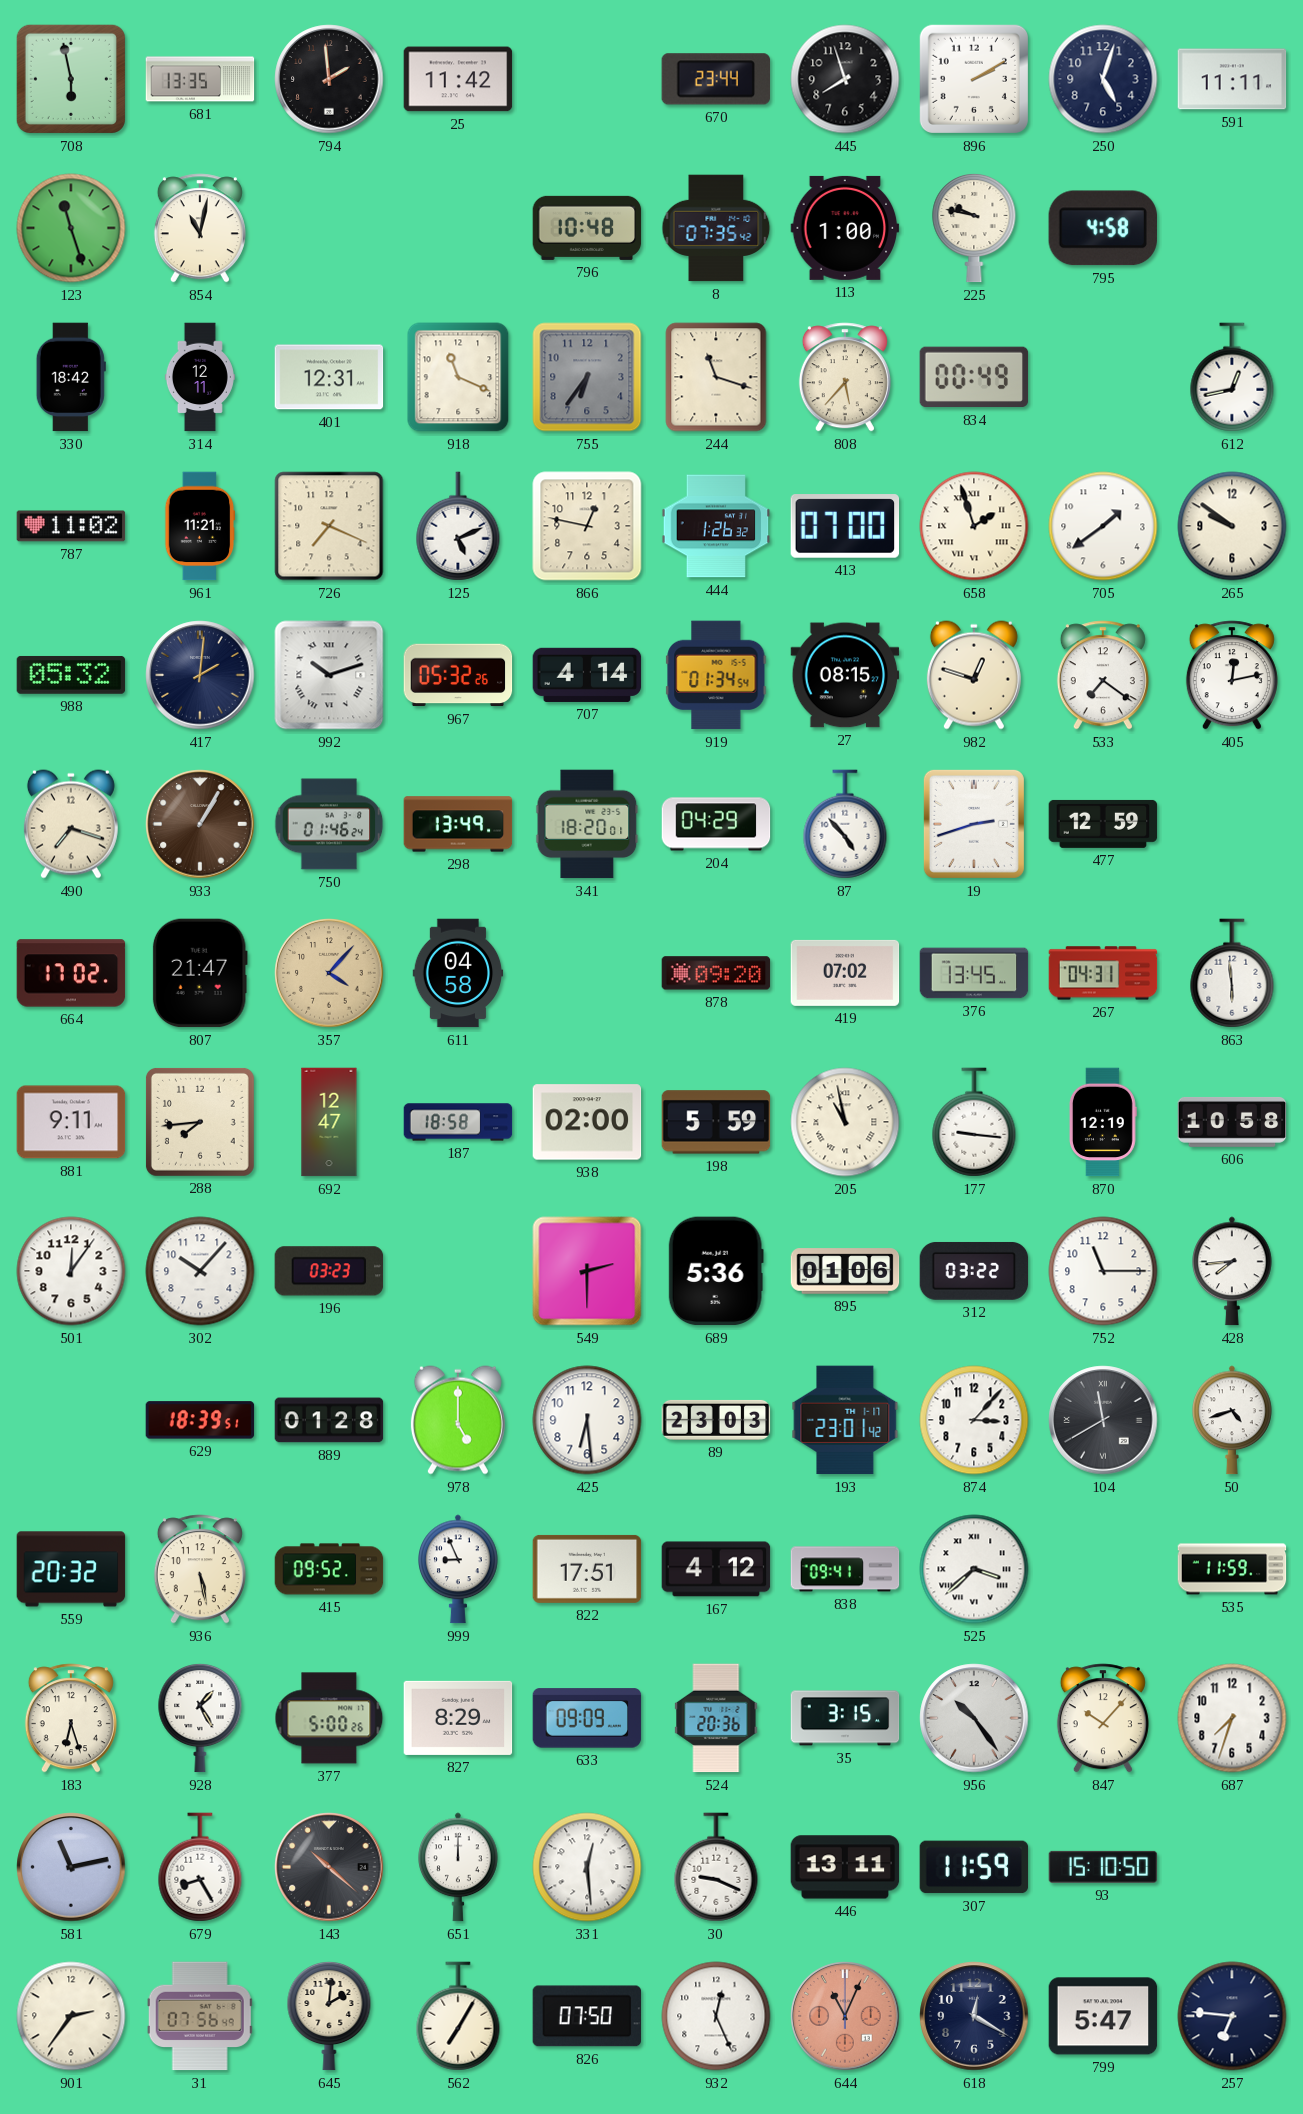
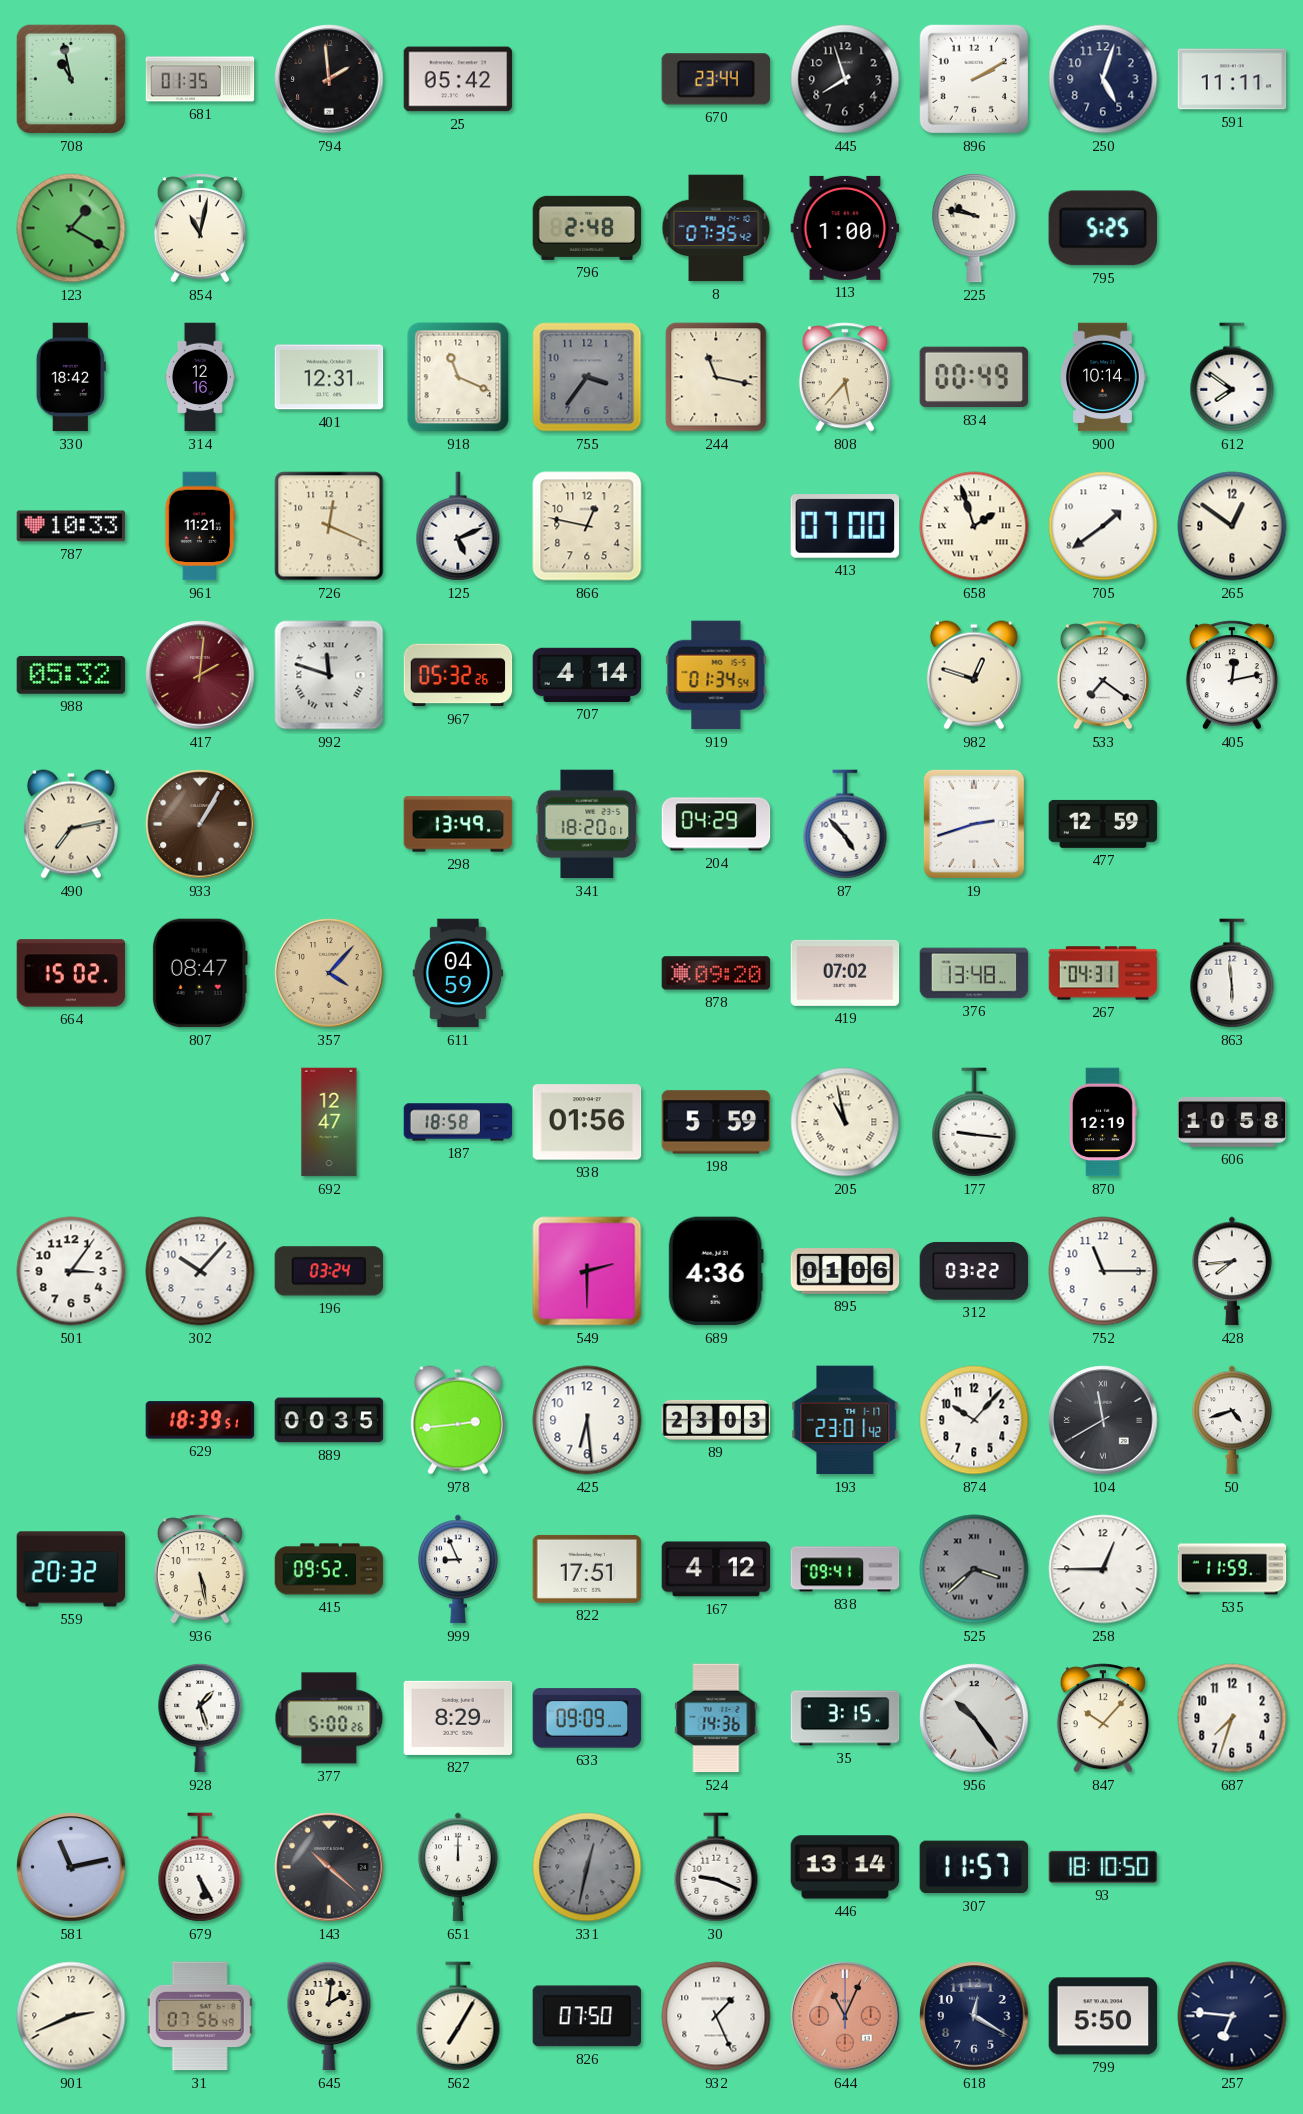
708: 5:58 -> 10:58 (71, 79)
681: 13:35 -> 01:35 (200, 79)
25: 11:42 -> 05:42 (458, 79)
123: 11:27 -> 1:20 (71, 228)
796: 10:48 -> 2:48 (587, 228)
795: 4:58 -> 5:25 (1103, 228)
314: 12:11 -> 12:16 (200, 377)
755: 6:36 -> 3:36 (587, 377)
244: 11:18 -> 11:17 (716, 377)
900: none -> 10:14 (1103, 377)
612: 12:43 -> 7:51 (1232, 377)
787: 11:02 -> 10:33 (71, 526)
726: 7:19 -> 12:19 (329, 526)
444: 1:26 -> none (716, 526)
265: 9:51 -> 12:51 (1232, 526)
417 dial: navy -> burgundy (200, 675)
992: 10:12 -> 11:48 (329, 675)
27: 08:15 -> none (845, 675)
490: 7:18 -> 7:13 (71, 824)
750: 01:46 -> none (329, 824)
664: 17:02 -> 15:02 (71, 973)
807: 21:47 -> 08:47 (200, 973)
611: 04:58 -> 04:59 (458, 973)
376: 13:45 -> 13:48 (974, 973)
881: 9:11 -> none (71, 1122)
288: 7:44 -> none (200, 1122)
938: 02:00 -> 01:56 (587, 1122)
501: 12:06 -> 3:06 (71, 1271)
196: 03:23 -> 03:24 (329, 1271)
689: 5:36 -> 4:36 (716, 1271)
889: 01:28 -> 00:35 (329, 1420)
978: 5:00 -> 2:44 (458, 1420)
874: 3:07 -> 10:07 (974, 1420)
525 dial: white -> grey (974, 1569)
258: none -> 12:45 (1103, 1569)
183: 6:27 -> none (71, 1718)
928: 1:25 -> 1:27 (200, 1718)
524: 20:36 -> 14:36 (716, 1718)
679: 8:25 -> 5:25 (200, 1867)
331: 12:29 -> 12:32 (587, 1867)
331 dial: white -> grey (587, 1867)
446: 13:11 -> 13:14 (845, 1867)
307: 11:59 -> 11:57 (974, 1867)
93: 15:10 -> 18:10 (1103, 1867)
901: 2:36 -> 2:41 (71, 2016)
932: 12:26 -> 1:26 (716, 2016)
799: 5:47 -> 5:50 (1103, 2016)
